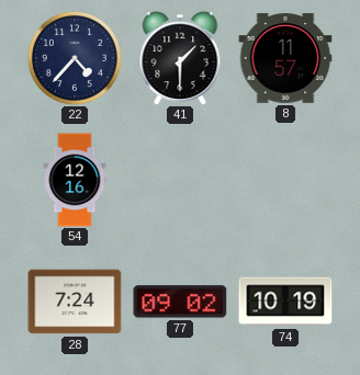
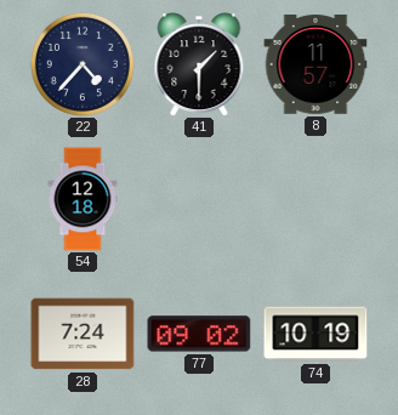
54: 12:16 -> 12:18 (83, 199)
